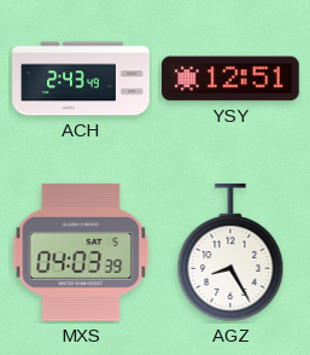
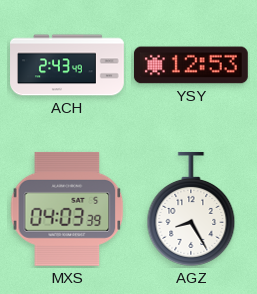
YSY: 12:51 -> 12:53 (191, 65)
